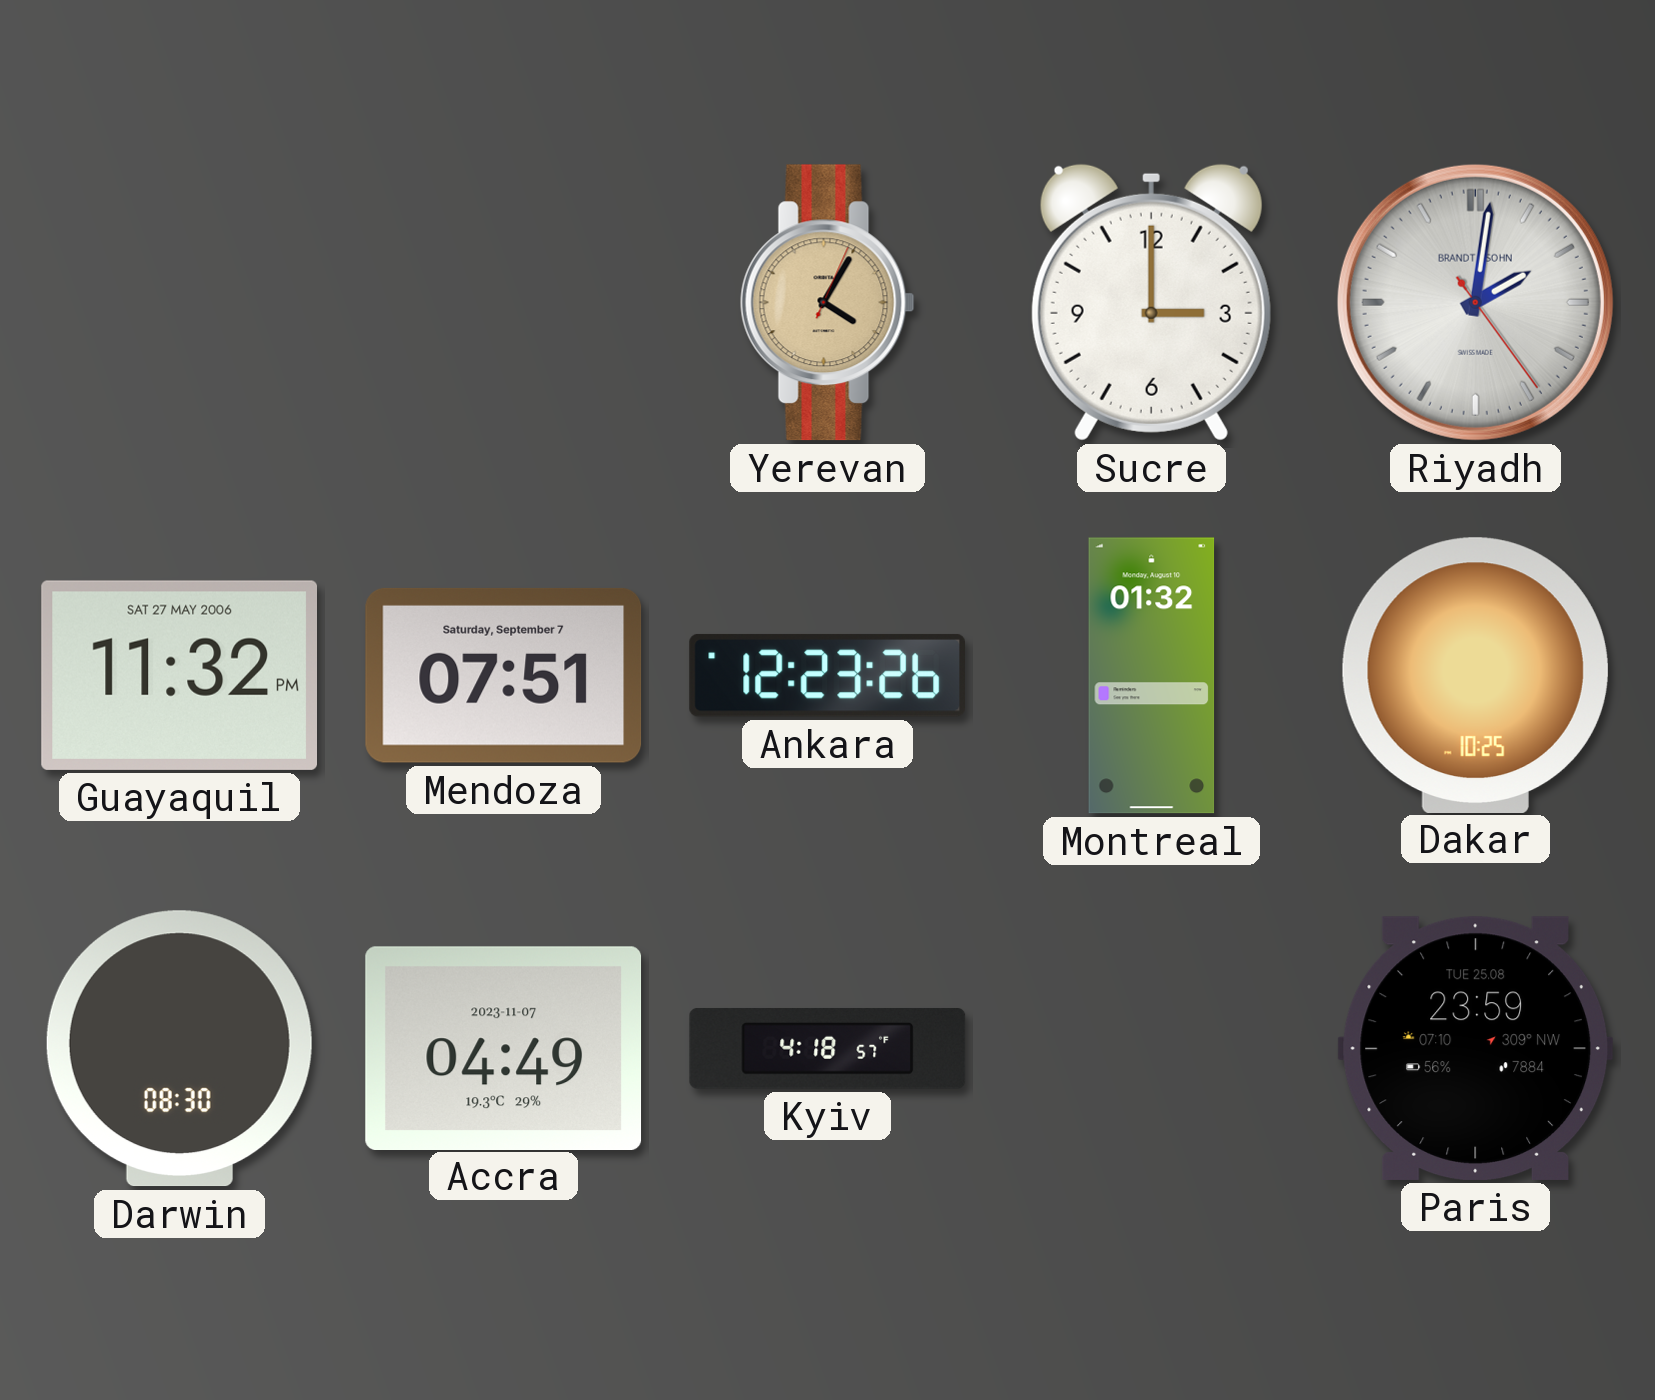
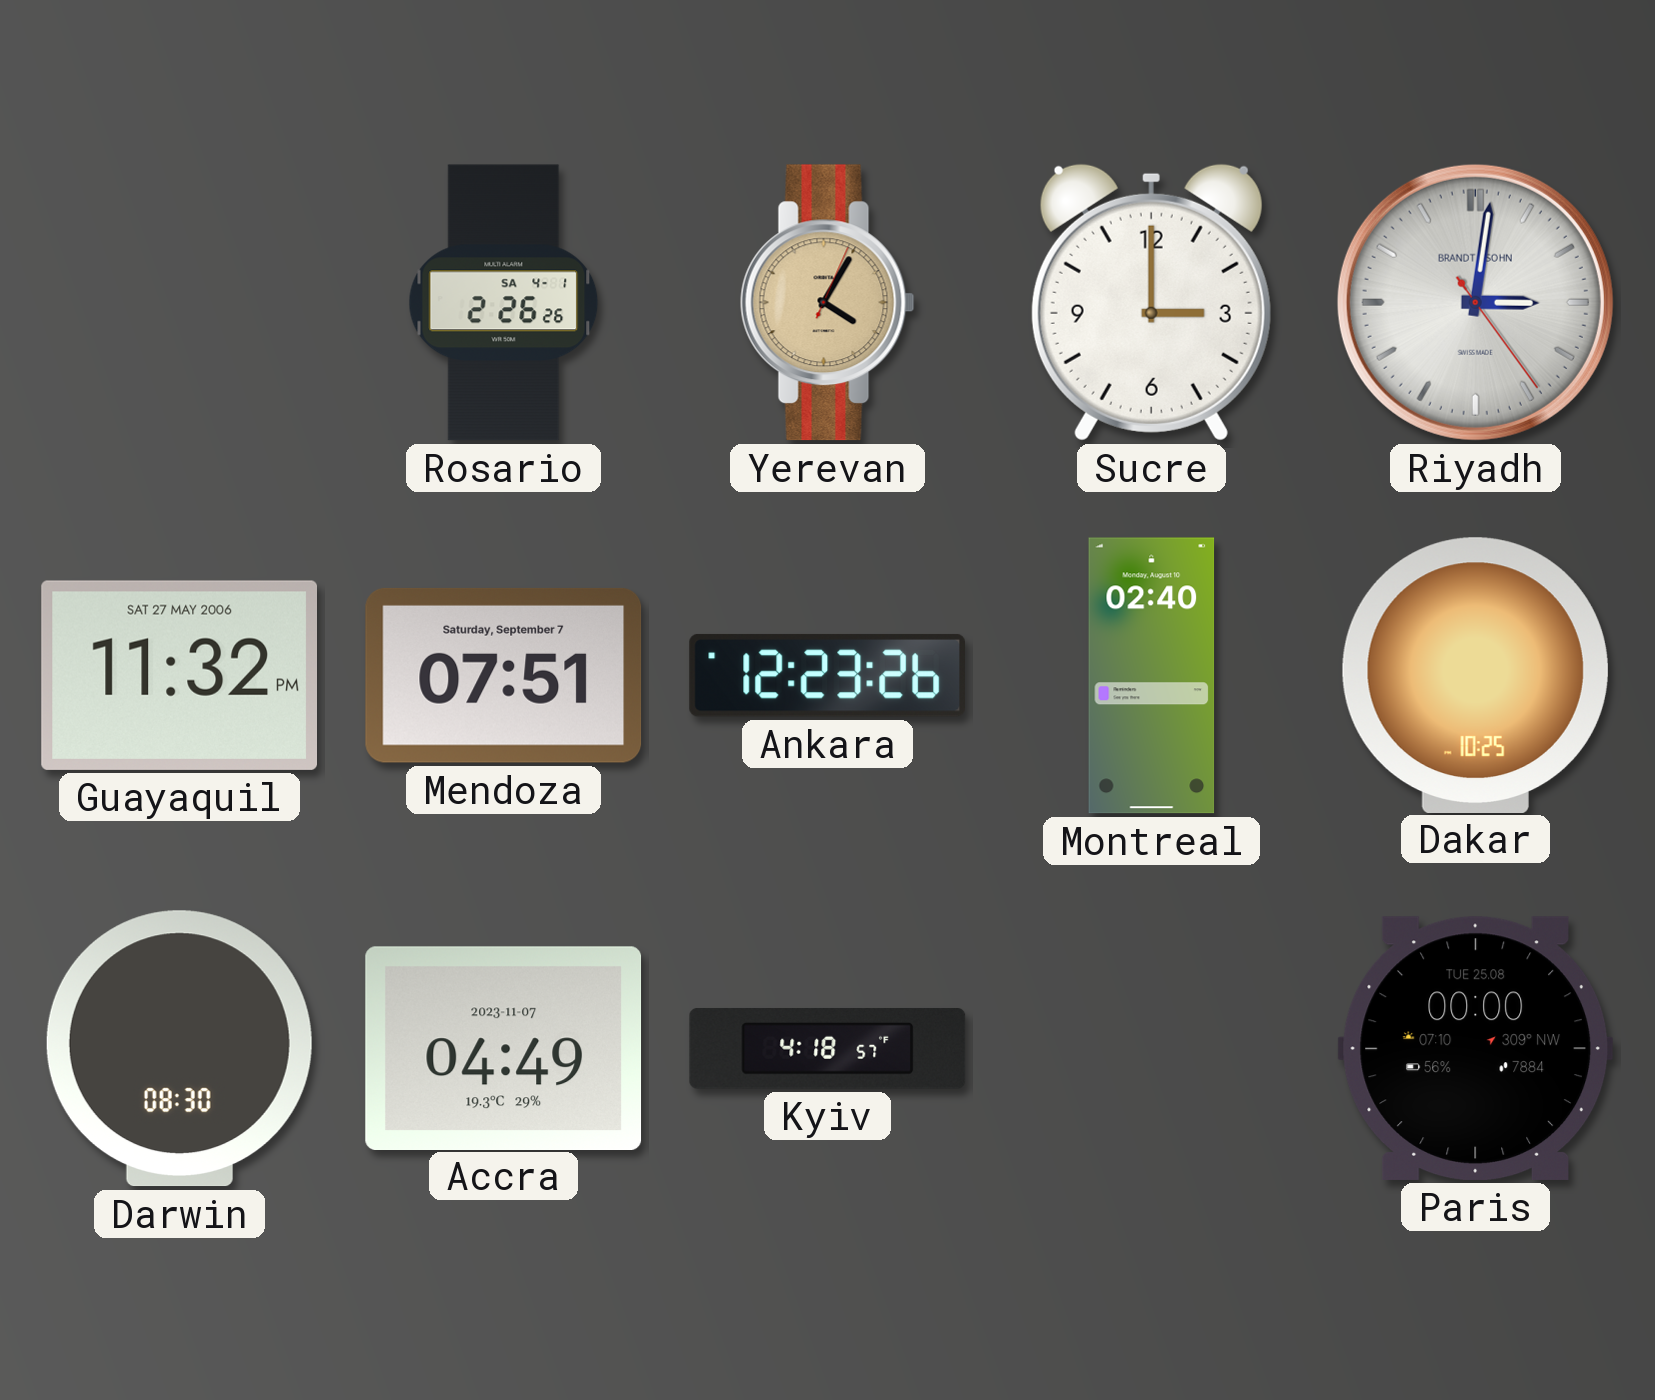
Rosario: none -> 2:26 (504, 303)
Riyadh: 2:01 -> 3:01 (1475, 302)
Montreal: 01:32 -> 02:40 (1152, 676)
Paris: 23:59 -> 00:00 (1475, 1048)
